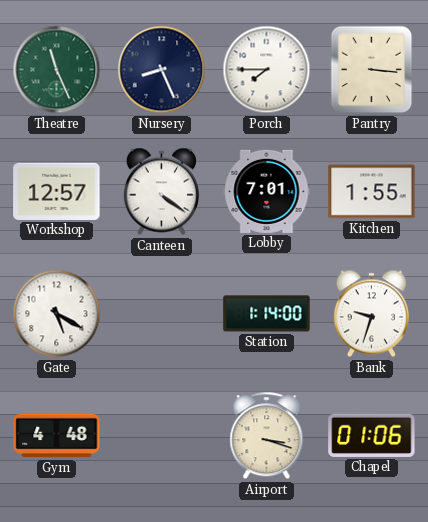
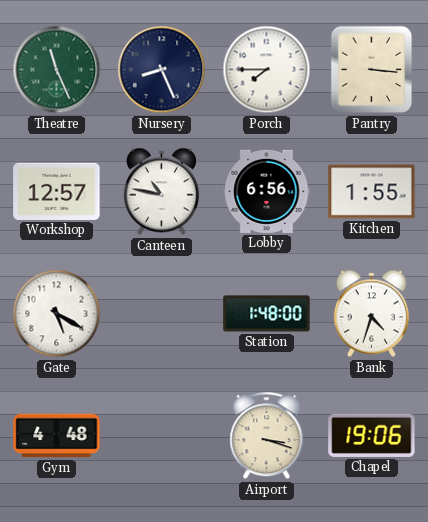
Canteen: 4:21 -> 10:47 (161, 192)
Lobby: 7:01 -> 6:56 (267, 191)
Station: 1:14 -> 1:48 (267, 314)
Bank: 9:33 -> 4:33 (371, 314)
Chapel: 01:06 -> 19:06 (372, 435)
